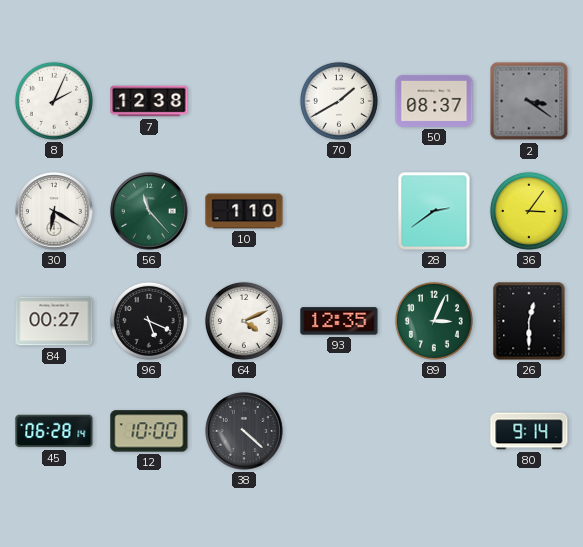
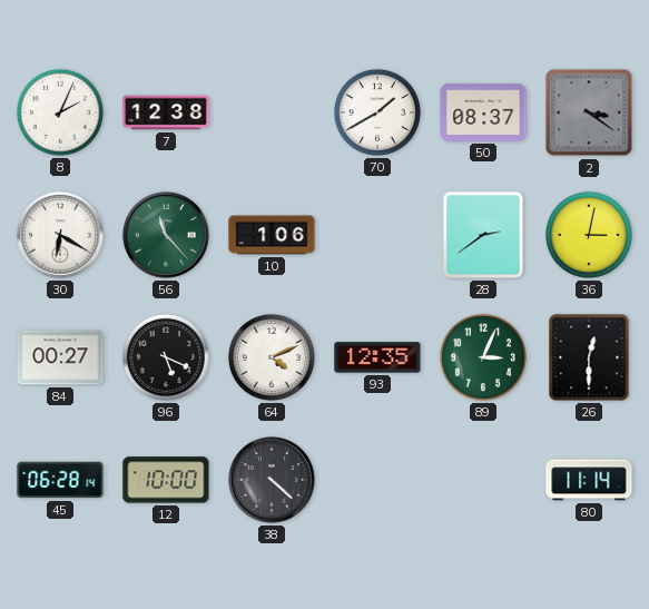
10: 1:10 -> 1:06 (272, 235)
36: 3:06 -> 3:02 (589, 235)
80: 9:14 -> 11:14 (589, 480)
